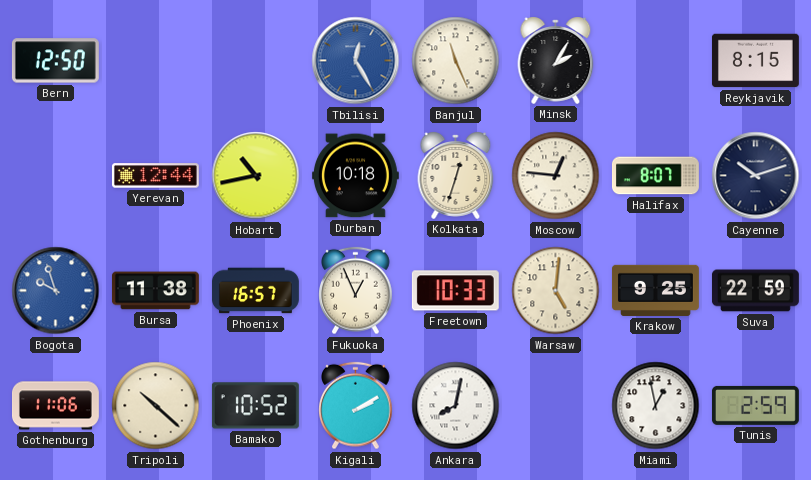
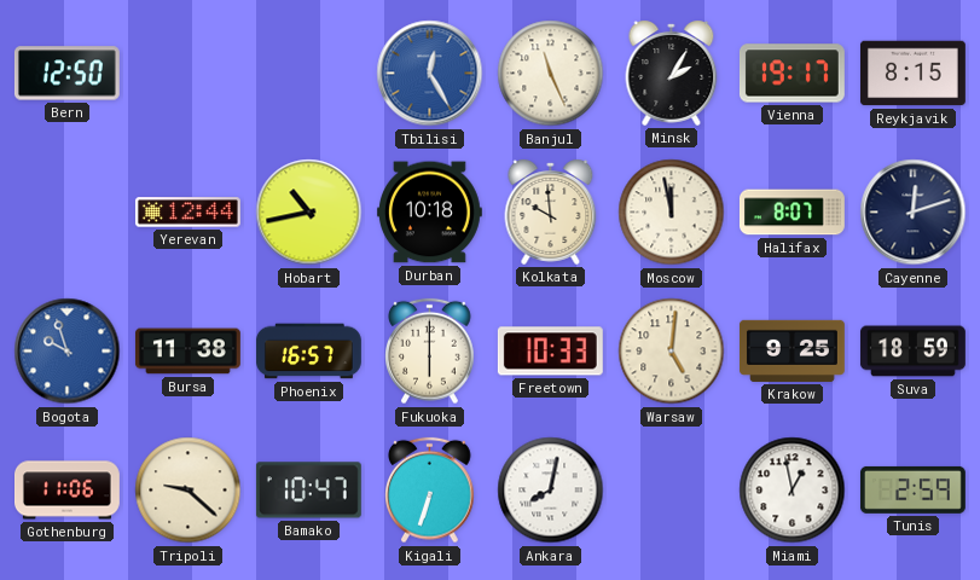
Vienna: none -> 19:17 (791, 74)
Kolkata: 12:33 -> 9:59 (551, 211)
Moscow: 12:46 -> 11:58 (672, 213)
Cayenne: 10:12 -> 12:12 (914, 213)
Fukuoka: 12:56 -> 6:00 (430, 352)
Suva: 22:59 -> 18:59 (914, 352)
Tripoli: 10:22 -> 9:22 (189, 491)
Bamako: 10:52 -> 10:47 (308, 491)
Kigali: 2:10 -> 6:33 (430, 491)
